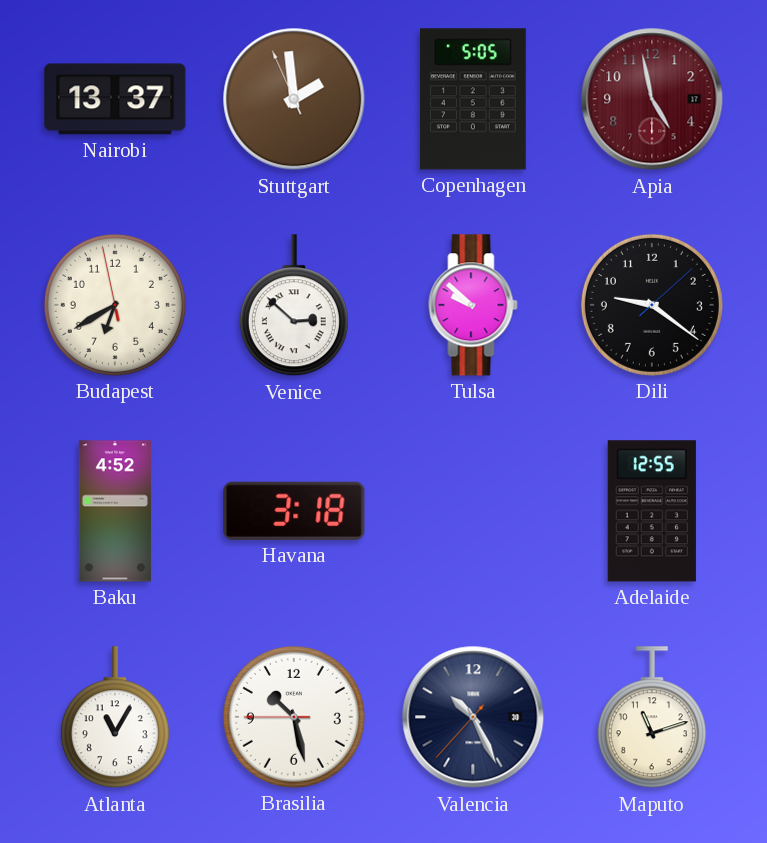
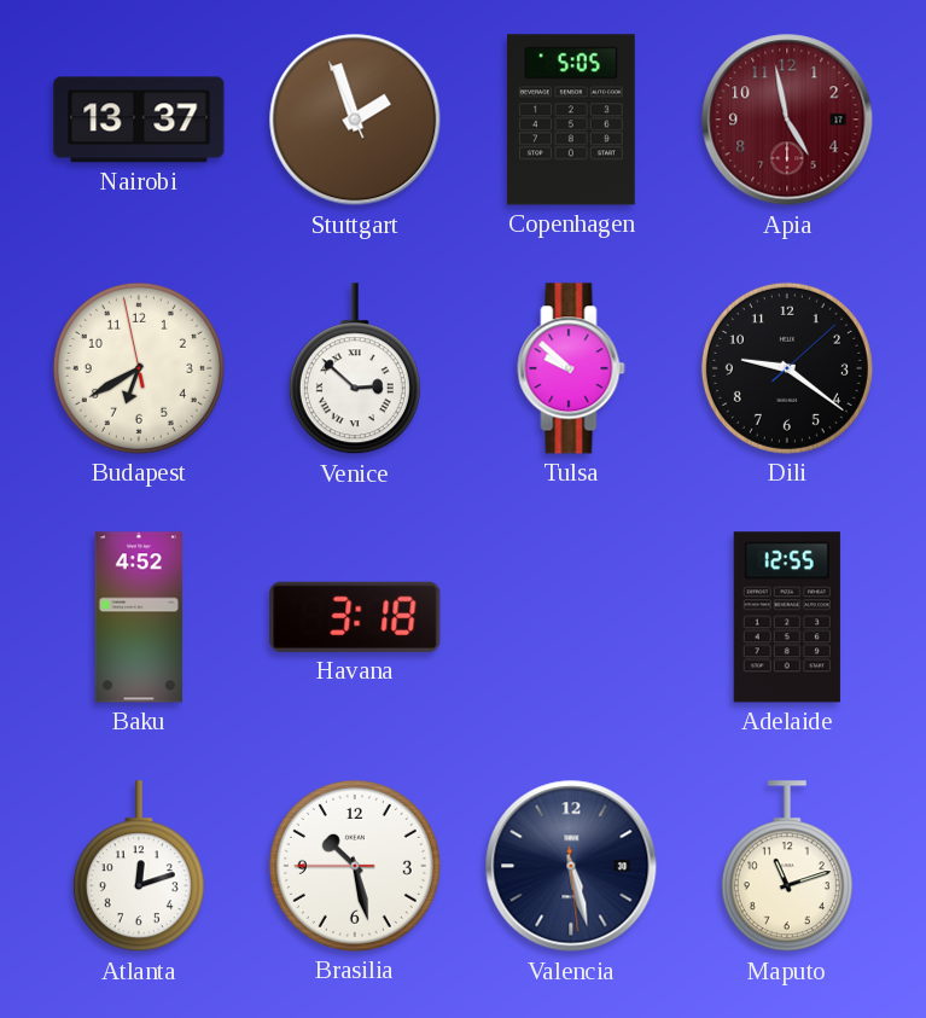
Stuttgart: 1:58 -> 1:56 (355, 120)
Atlanta: 11:05 -> 12:12 (139, 867)
Valencia: 10:25 -> 5:27 (571, 866)
